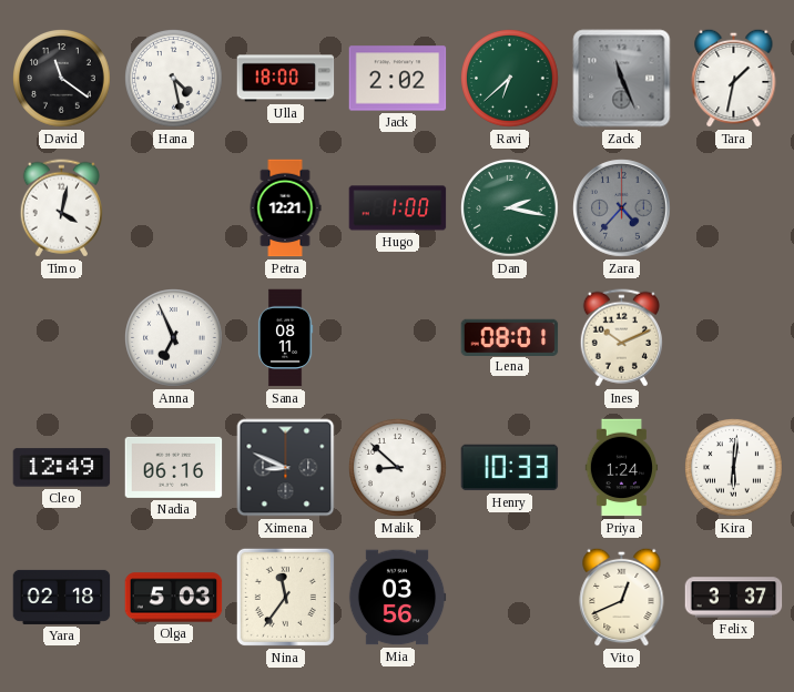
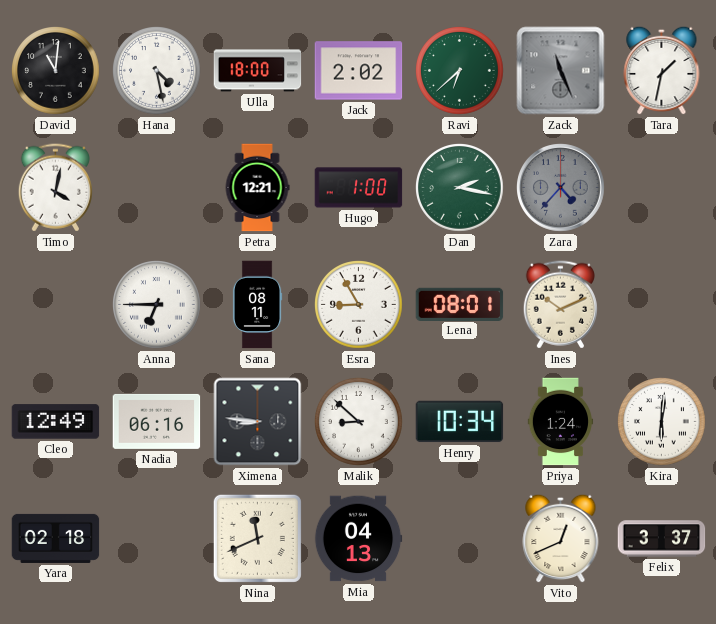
David: 11:21 -> 11:01 (56, 71)
Anna: 6:56 -> 6:45 (157, 305)
Esra: none -> 8:55 (359, 305)
Ximena: 8:49 -> 8:46 (258, 422)
Henry: 10:33 -> 10:34 (460, 422)
Olga: 5:03 -> none (174, 598)
Nina: 11:36 -> 11:41 (257, 538)
Mia: 03:56 -> 04:13 (358, 539)
